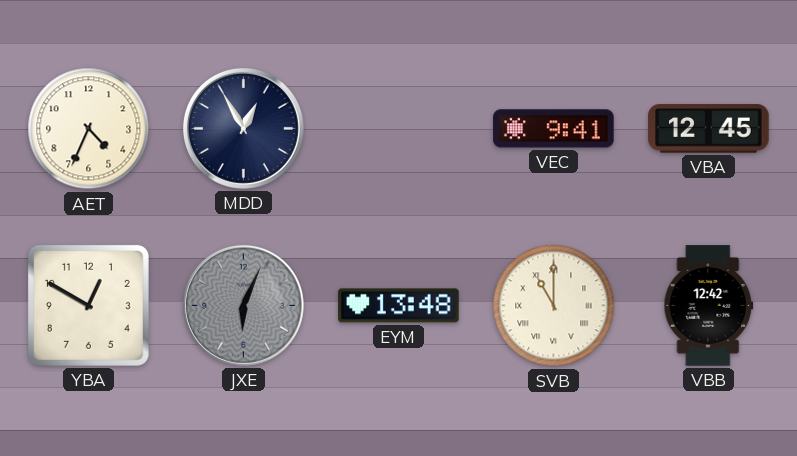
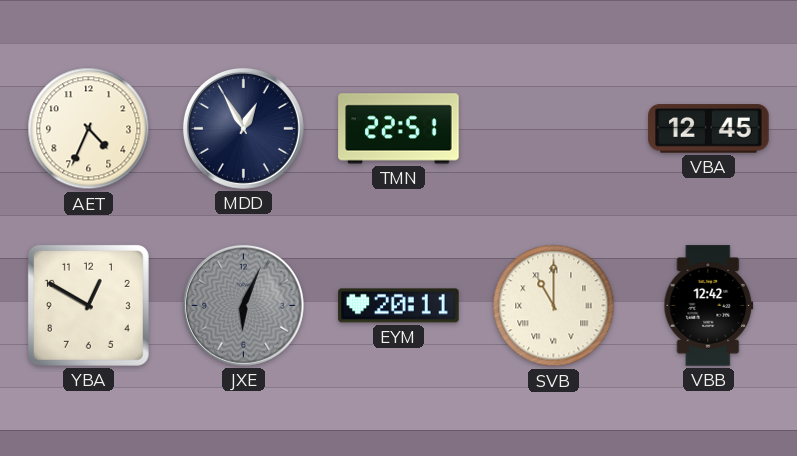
TMN: none -> 22:51 (399, 129)
VEC: 9:41 -> none (554, 129)
EYM: 13:48 -> 20:11 (399, 306)
